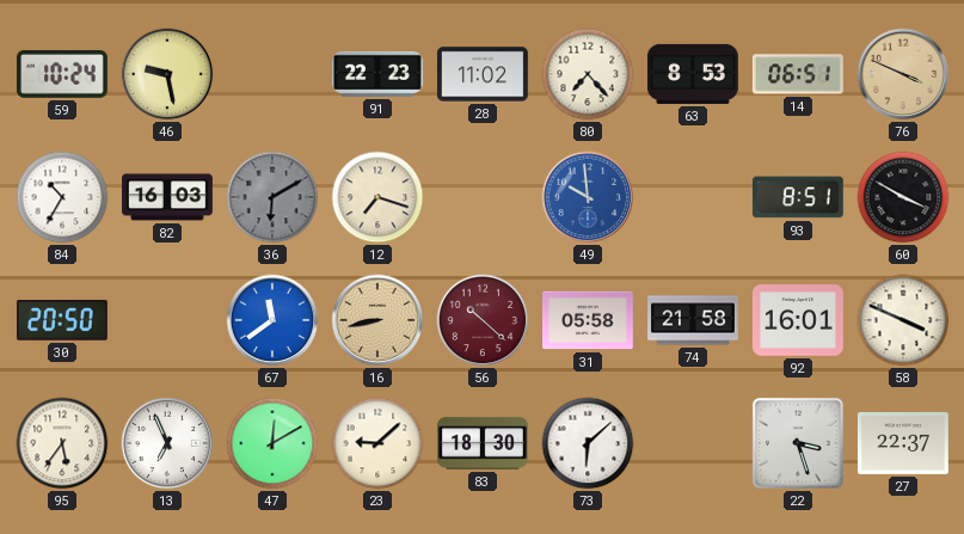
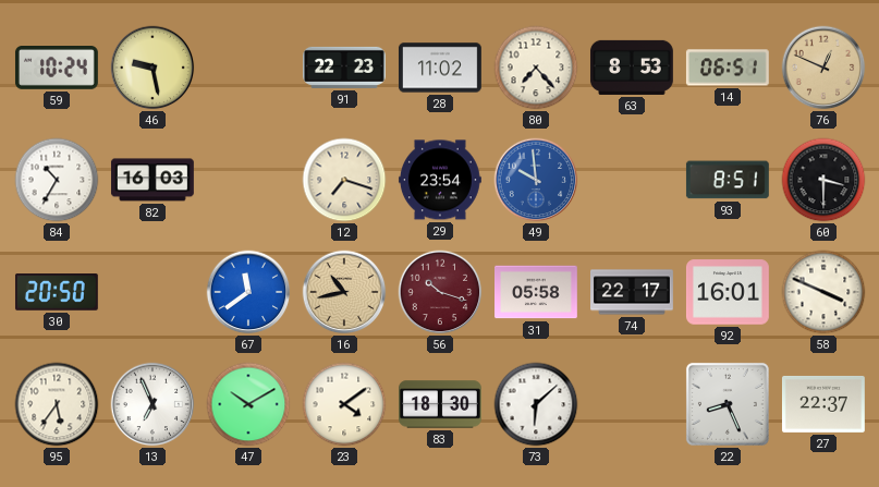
76: 3:49 -> 12:49 (823, 68)
36: 6:10 -> none (272, 197)
29: none -> 23:54 (440, 180)
60: 3:50 -> 3:30 (823, 180)
16: 8:43 -> 10:43 (344, 292)
56: 10:22 -> 10:18 (440, 292)
74: 21:58 -> 22:17 (633, 292)
47: 12:10 -> 10:10 (248, 404)
23: 9:08 -> 4:09 (344, 404)
22: 3:27 -> 8:26 (728, 404)
